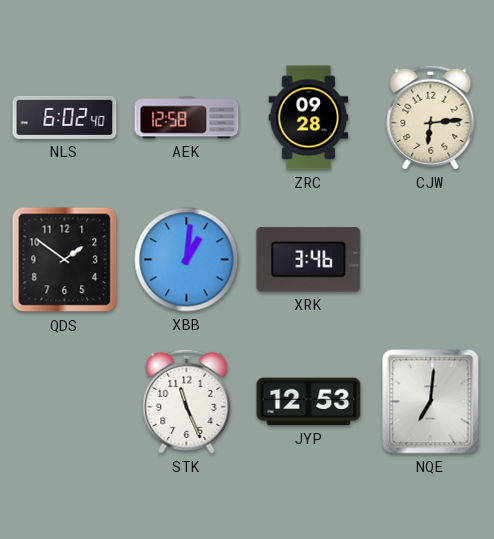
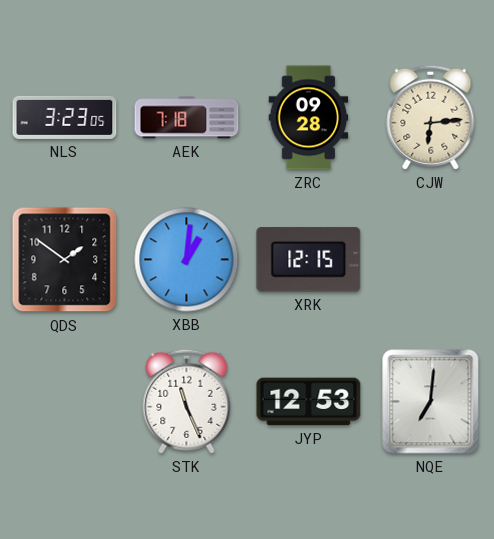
NLS: 6:02 -> 3:23 (65, 117)
AEK: 12:58 -> 7:18 (187, 118)
XRK: 3:46 -> 12:15 (309, 260)
